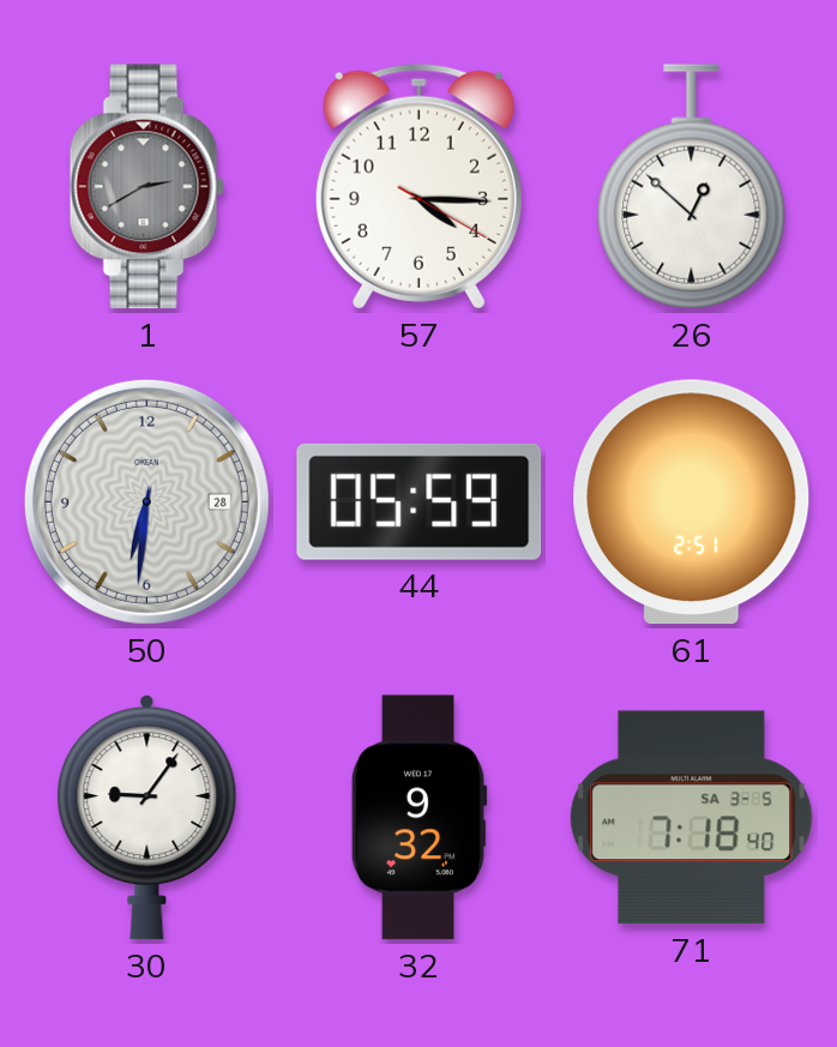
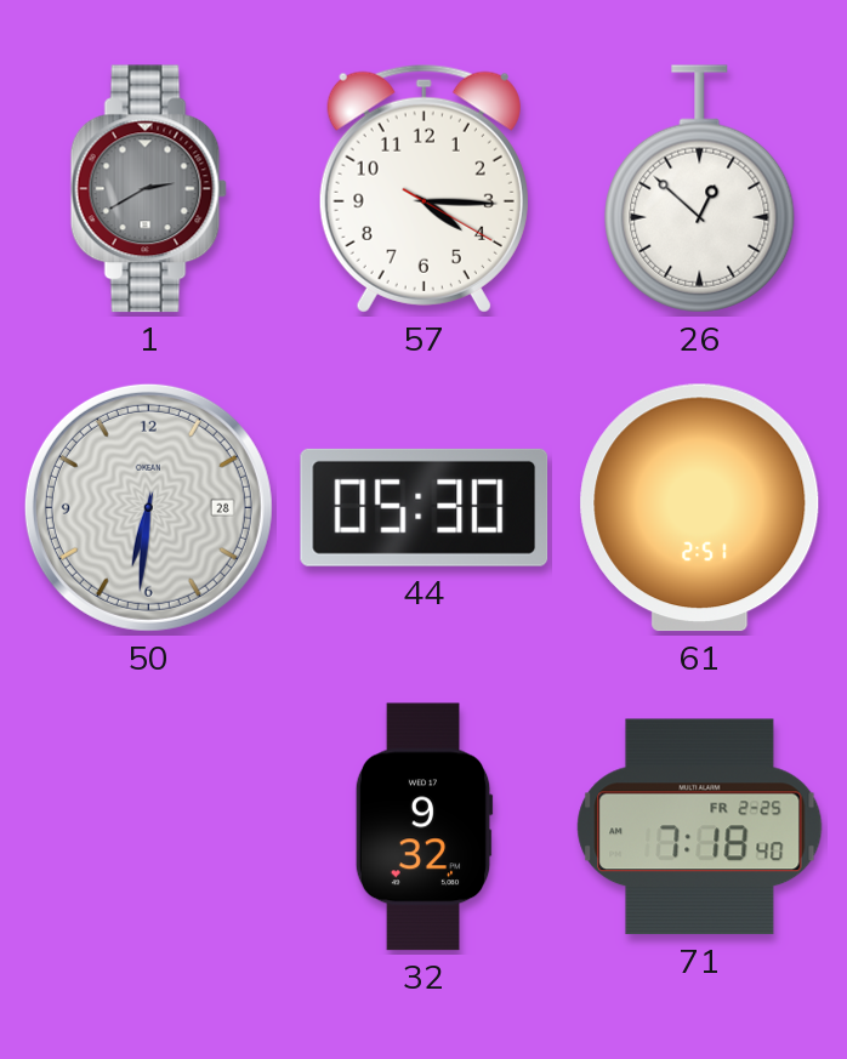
44: 05:59 -> 05:30 (425, 507)
30: 9:06 -> none (147, 818)
71 date: SA 3-5 -> FR 2-25 (700, 827)
